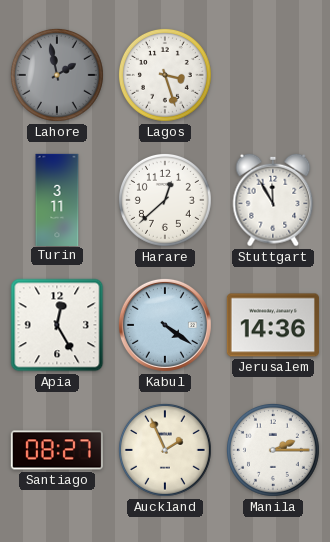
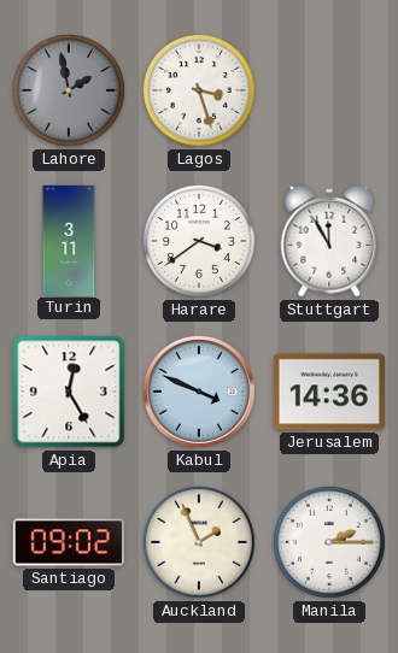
Harare: 12:38 -> 3:39 (199, 241)
Kabul: 4:21 -> 3:49 (199, 392)
Santiago: 08:27 -> 09:02 (69, 542)
